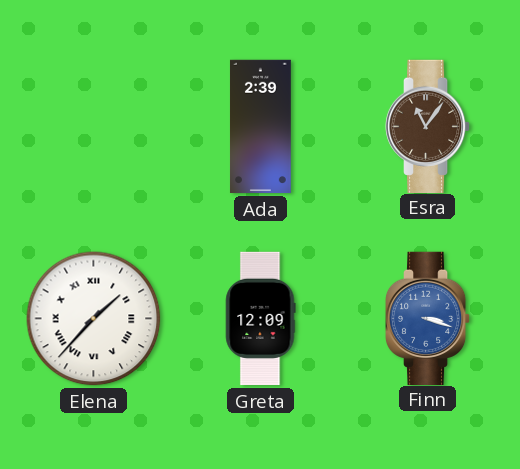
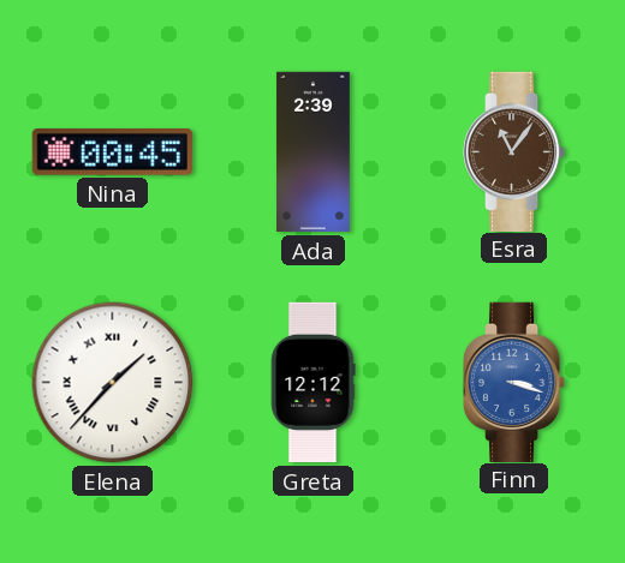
Nina: none -> 00:45 (112, 152)
Greta: 12:09 -> 12:12 (312, 383)
